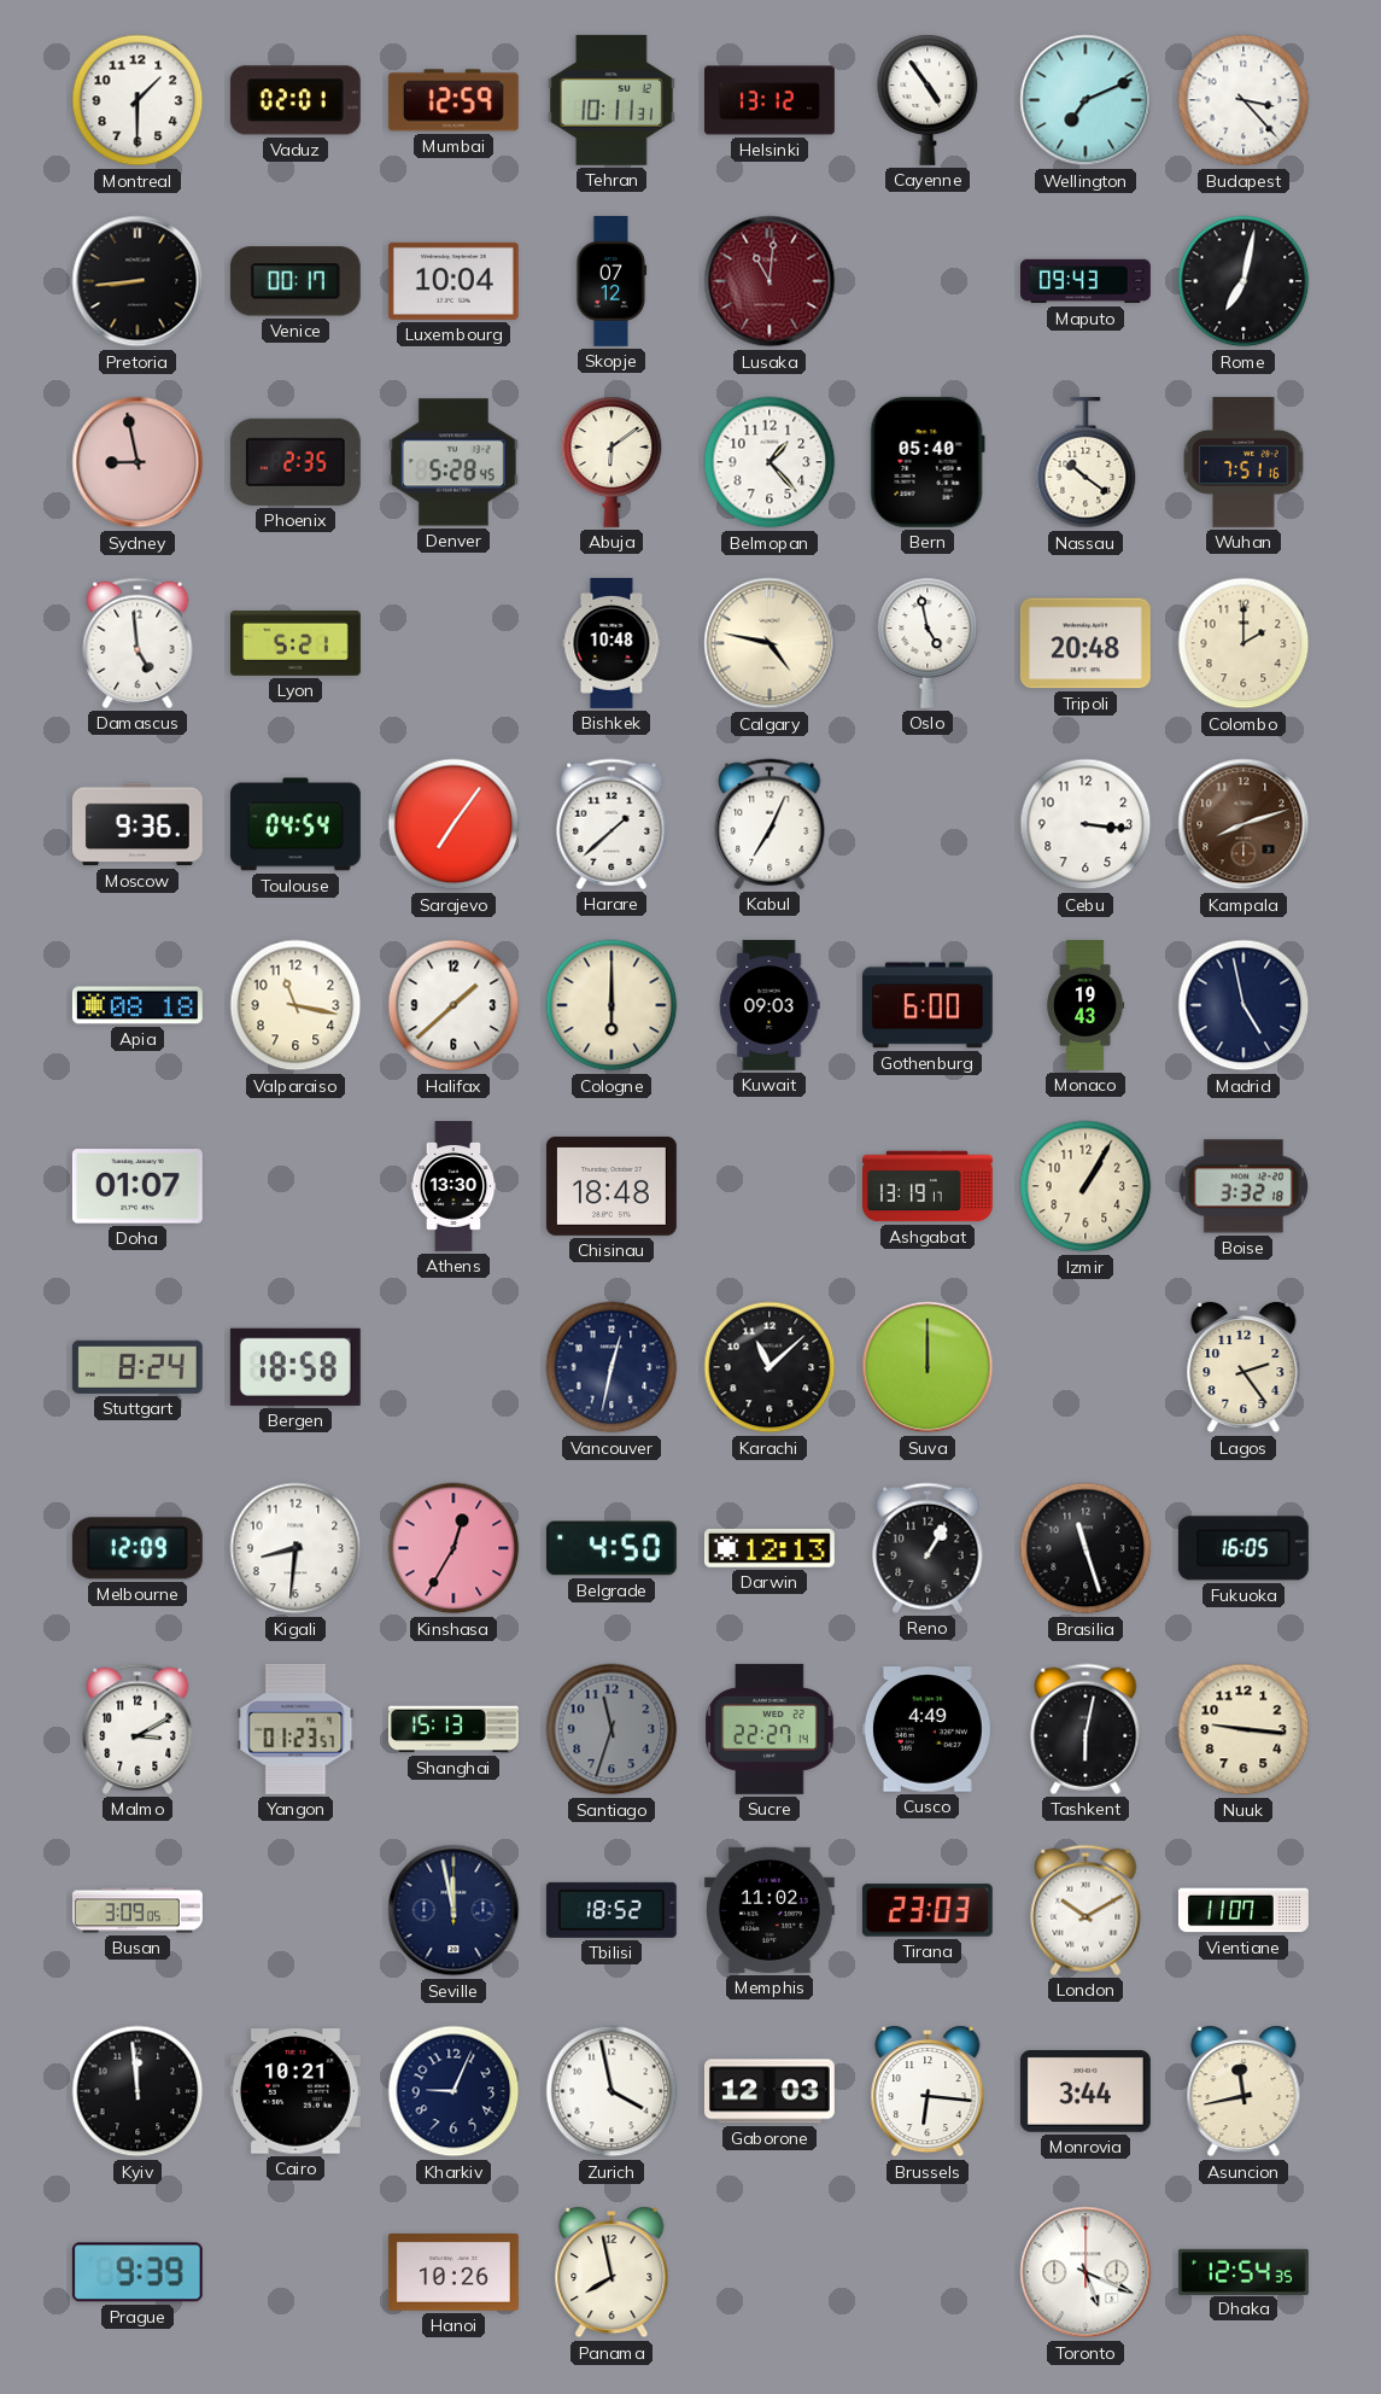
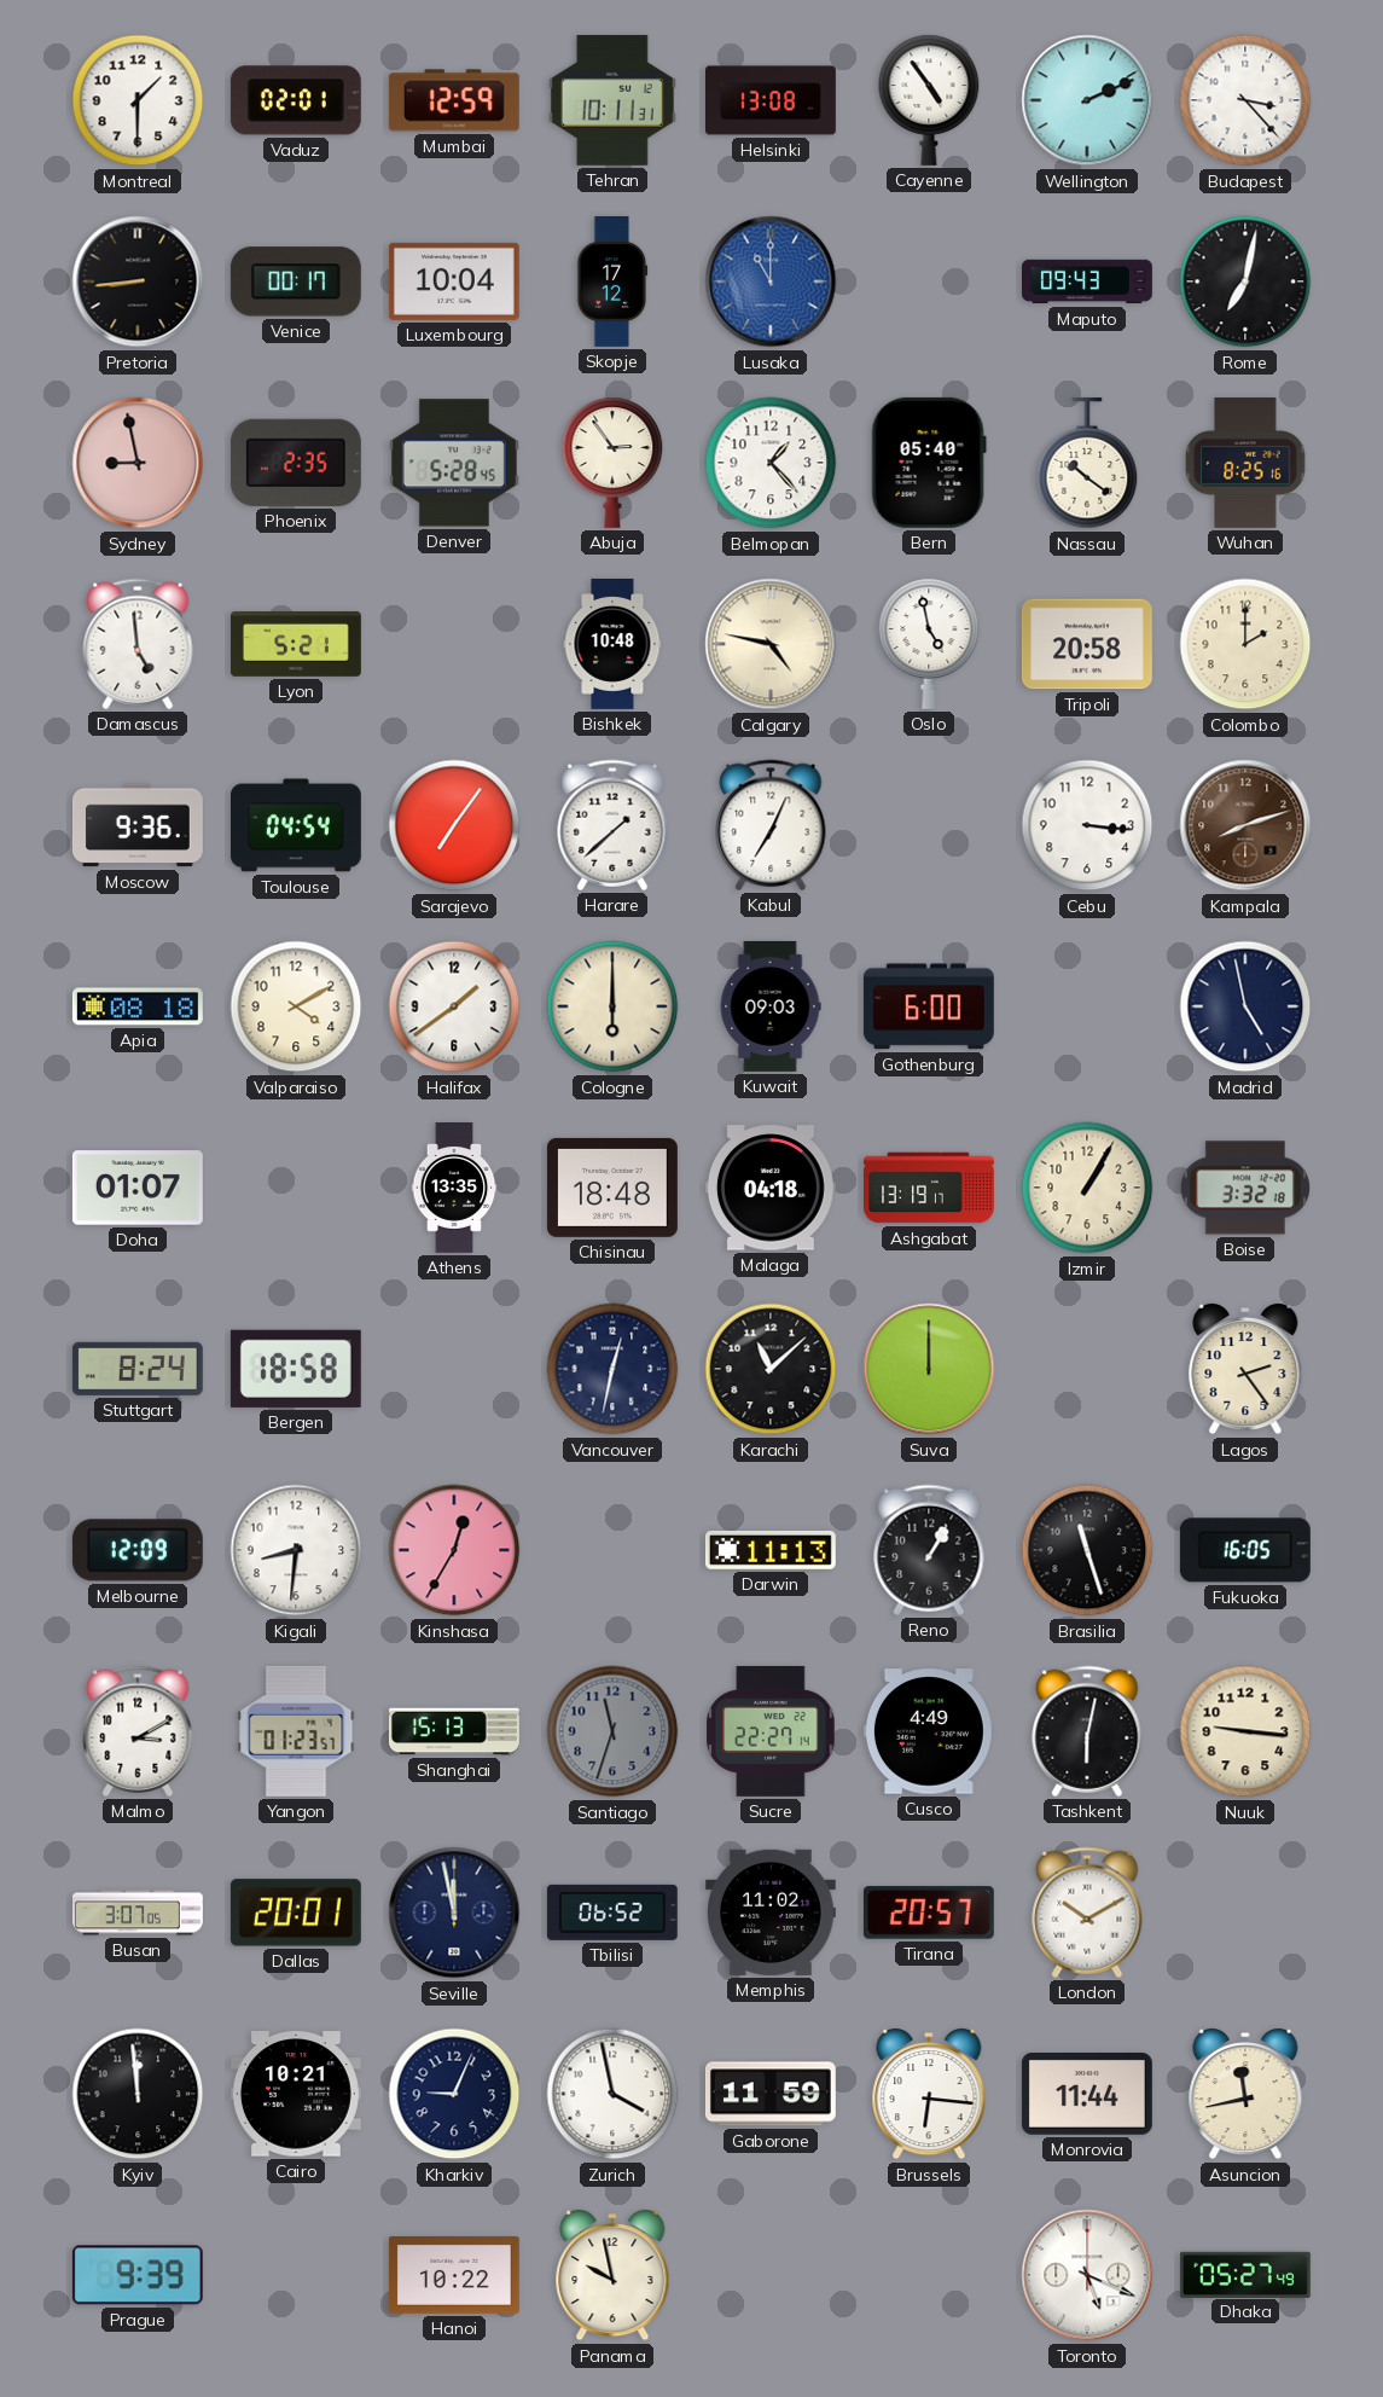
Helsinki: 13:12 -> 13:08 (772, 100)
Wellington: 7:11 -> 2:11 (1087, 100)
Skopje: 07:12 -> 17:12 (612, 282)
Lusaka: 11:01 -> 11:00 (771, 282)
Lusaka dial: burgundy -> blue (771, 282)
Abuja: 6:09 -> 2:54 (612, 463)
Wuhan: 7:51 -> 8:25 (1245, 463)
Tripoli: 20:48 -> 20:58 (1087, 644)
Valparaiso: 11:17 -> 4:10 (296, 1006)
Halifax: 1:38 -> 1:39 (454, 1006)
Monaco: 19:43 -> none (1086, 1006)
Athens: 13:30 -> 13:35 (454, 1189)
Malaga: none -> 04:18 (771, 1188)
Belgrade: 4:50 -> none (611, 1548)
Darwin: 12:13 -> 11:13 (771, 1550)
Busan: 3:09 -> 3:07 (138, 1913)
Dallas: none -> 20:01 (296, 1913)
Tbilisi: 18:52 -> 06:52 (612, 1913)
Tirana: 23:03 -> 20:57 (929, 1913)
Vientiane: 11:07 -> none (1244, 1910)
Gaborone: 12:03 -> 11:59 (771, 2094)
Monrovia: 3:44 -> 11:44 (1087, 2094)
Hanoi: 10:26 -> 10:22 (454, 2276)
Panama: 7:58 -> 9:58 (612, 2276)
Dhaka: 12:54 -> 05:27 (1245, 2274)
